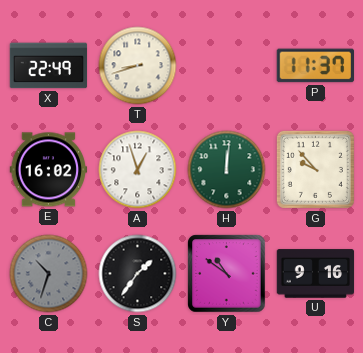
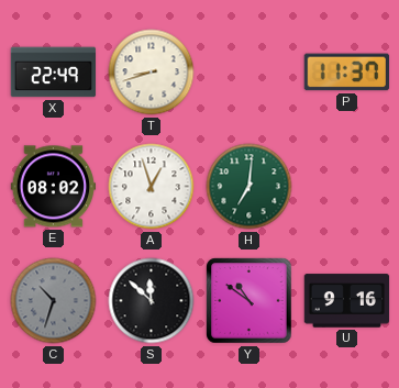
E: 16:02 -> 08:02 (54, 187)
H: 12:01 -> 7:01 (250, 187)
G: 9:53 -> none (315, 169)
S: 1:36 -> 11:52 (152, 301)
